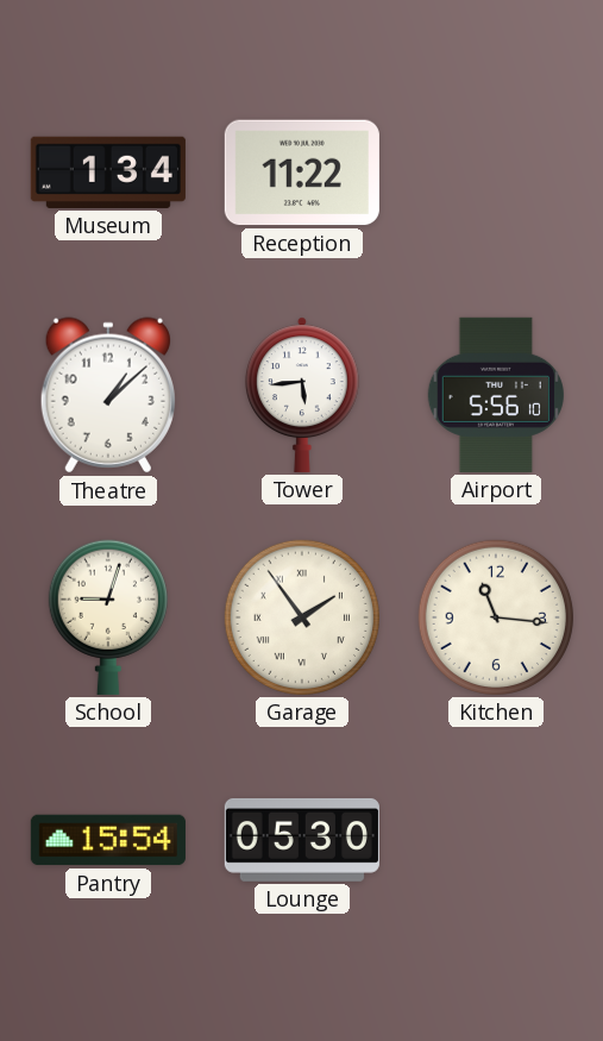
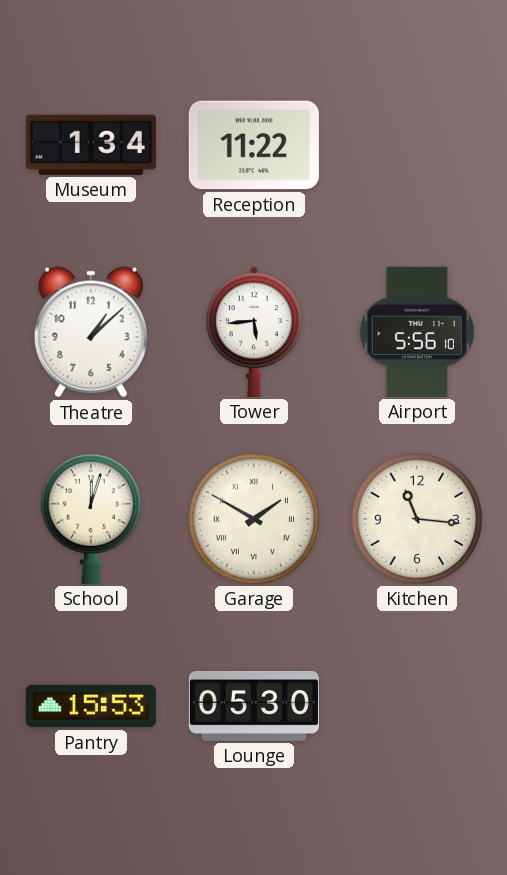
School: 9:03 -> 12:03 (91, 519)
Garage: 1:54 -> 1:50 (254, 519)
Pantry: 15:54 -> 15:53 (91, 706)
